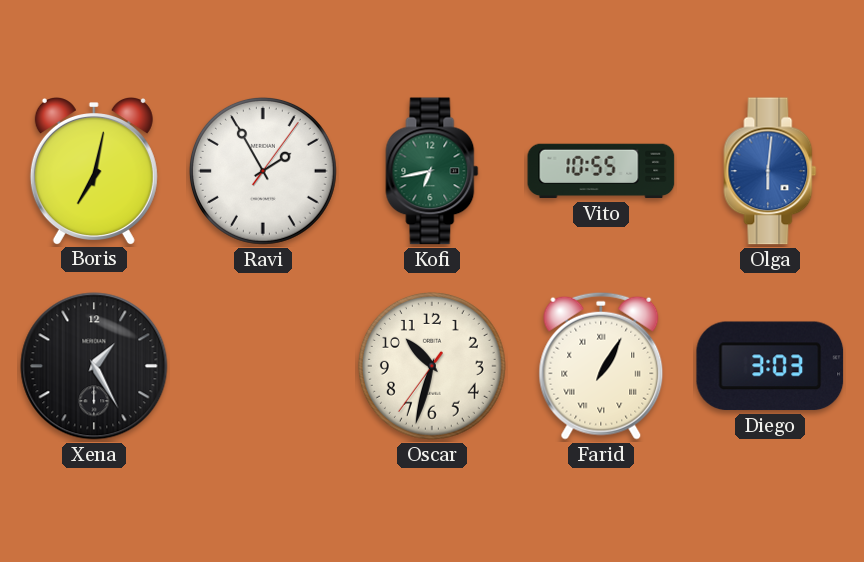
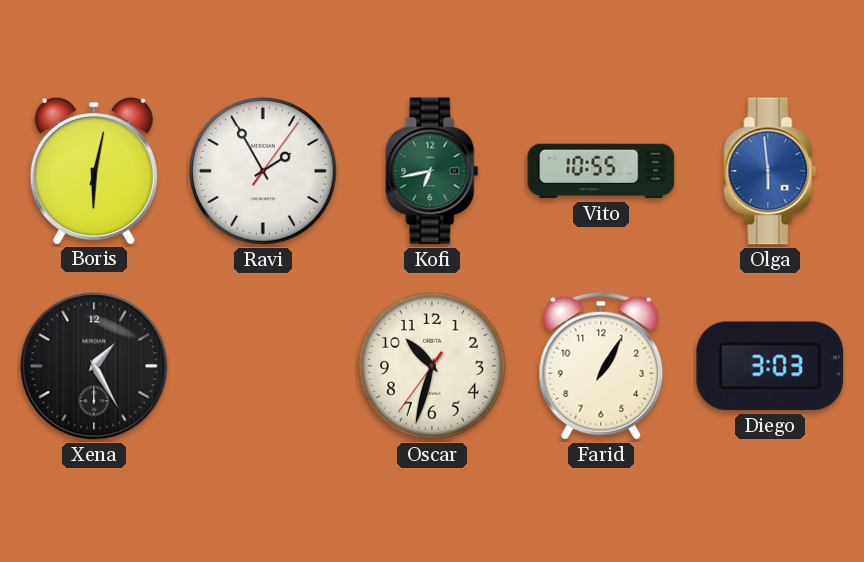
Boris: 7:02 -> 6:02 (94, 171)
Olga: 6:01 -> 5:59 (770, 171)
Farid numerals: Roman -> Arabic (601, 366)
